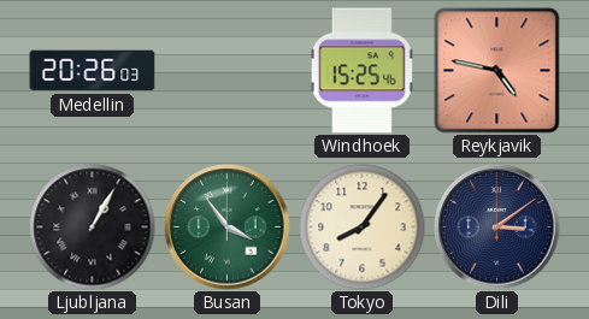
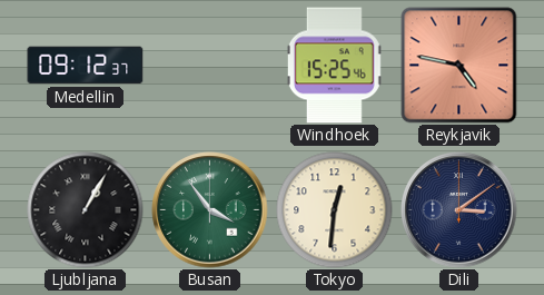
Medellin: 20:26 -> 09:12 (86, 66)
Tokyo: 8:06 -> 12:31 (335, 210)
